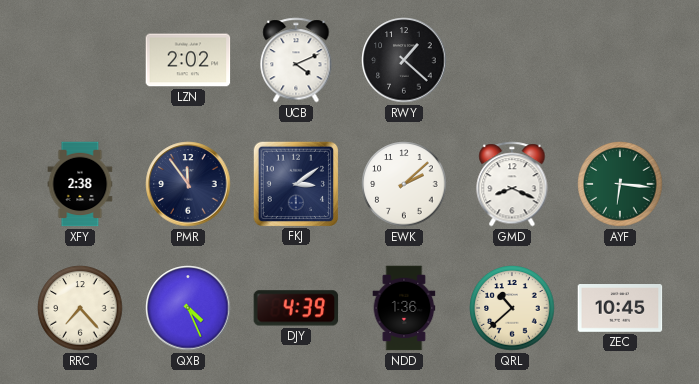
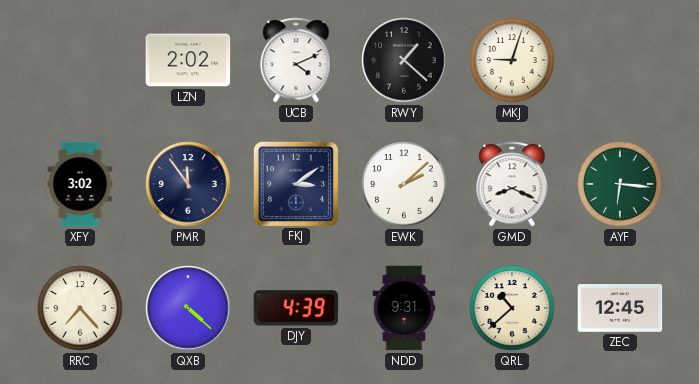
MKJ: none -> 9:03 (512, 60)
XFY: 2:38 -> 3:02 (80, 184)
QXB: 4:26 -> 4:22 (188, 308)
NDD: 1:36 -> 9:31 (404, 308)
ZEC: 10:45 -> 12:45 (620, 309)
